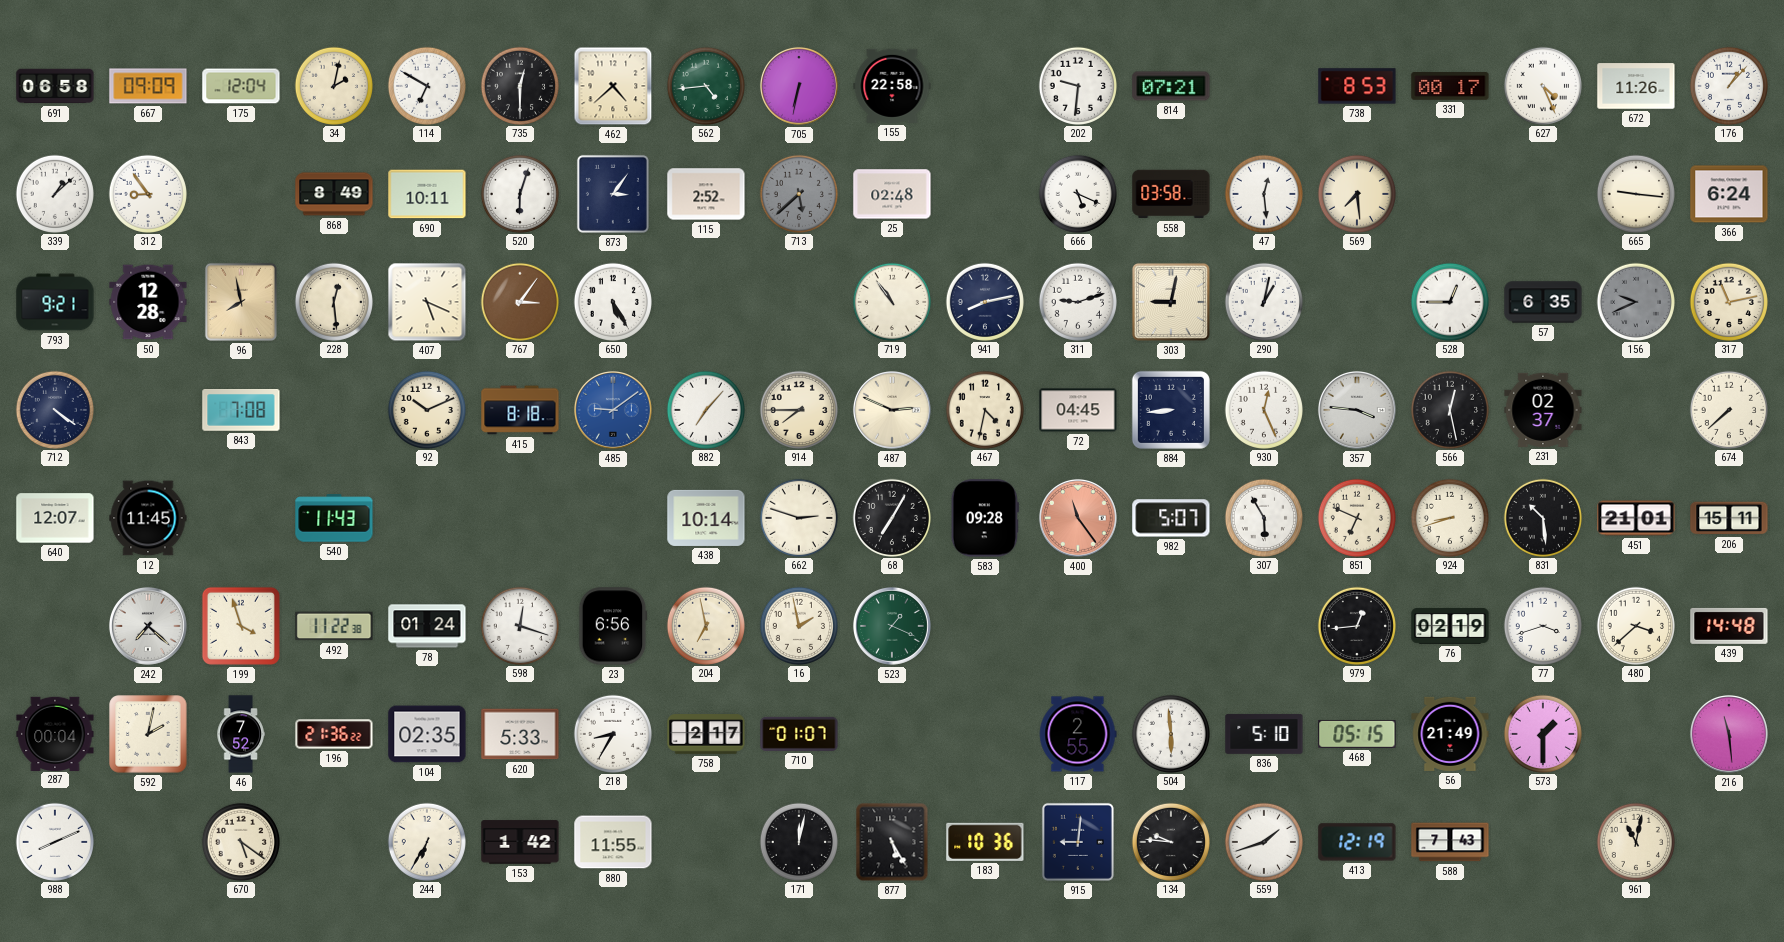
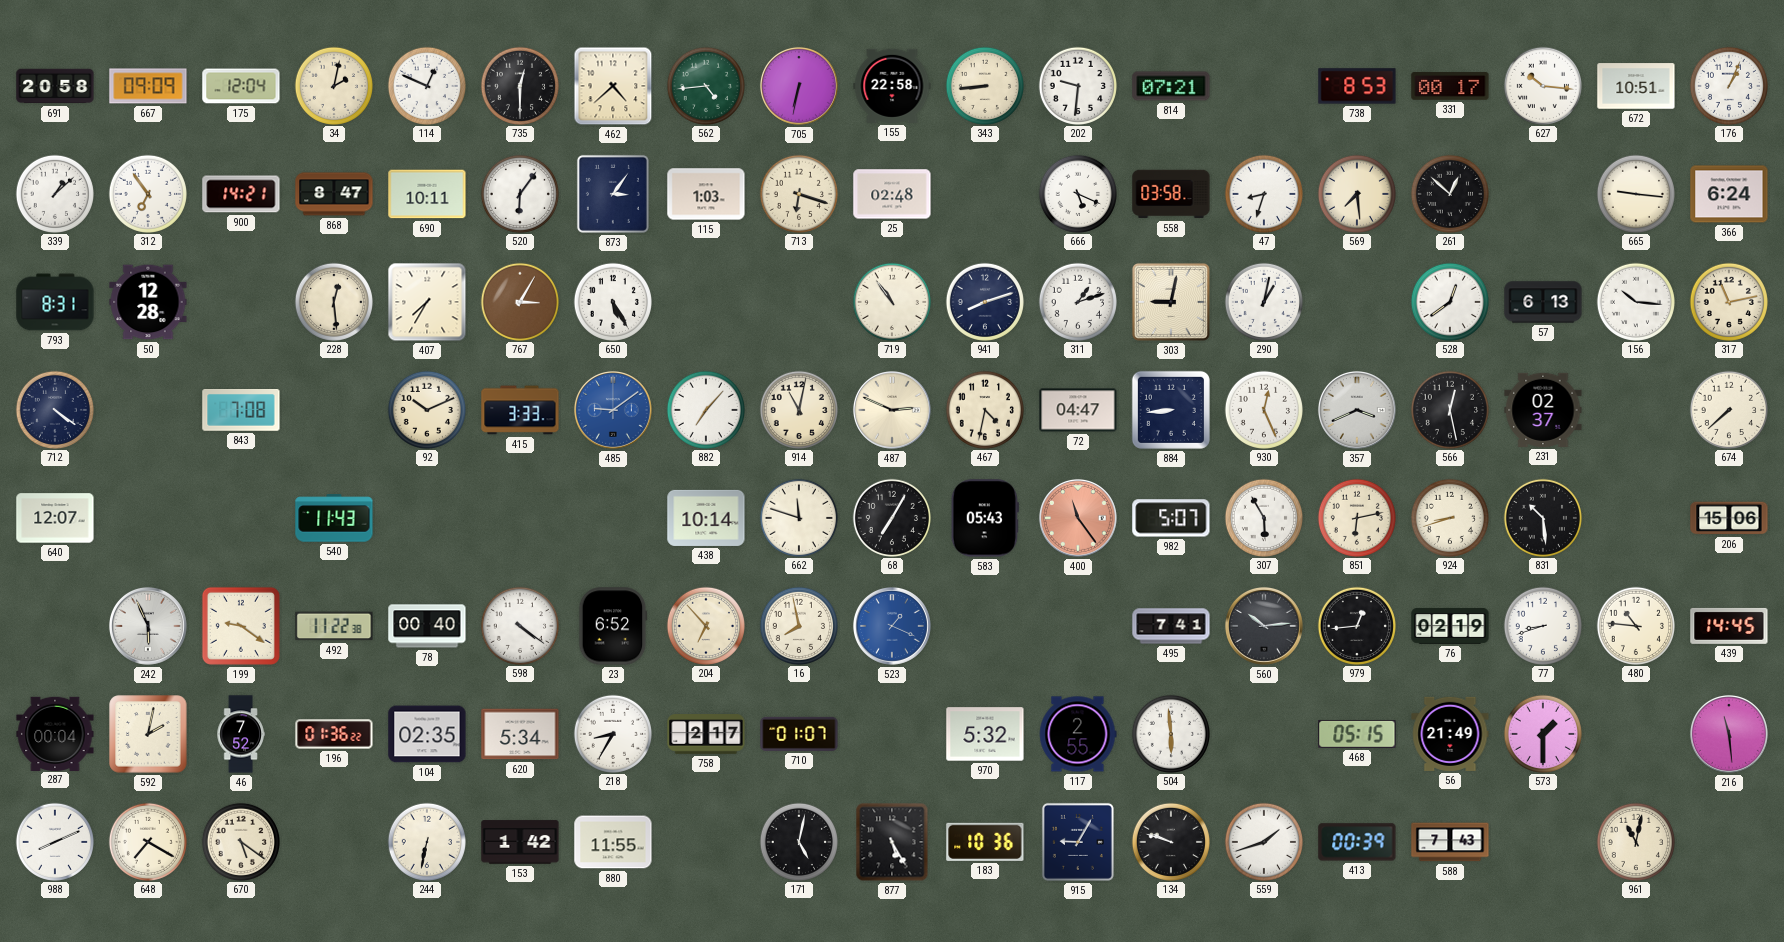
691: 06:58 -> 20:58 (55, 86)
114: 6:50 -> 12:49 (426, 85)
343: none -> 8:44 (984, 85)
627: 4:26 -> 10:16 (1542, 85)
672: 11:26 -> 10:51 (1636, 86)
176: 1:07 -> 1:04 (1728, 85)
312: 8:54 -> 6:54 (147, 193)
900: none -> 14:21 (241, 194)
868: 8:49 -> 8:47 (334, 194)
520: 6:03 -> 6:06 (519, 193)
115: 2:52 -> 1:03 (706, 194)
713: 5:38 -> 6:18 (798, 193)
713 dial: grey -> cream (798, 193)
47: 12:29 -> 8:33 (1263, 193)
261: none -> 12:52 (1449, 193)
793: 9:21 -> 8:31 (55, 302)
96: 7:58 -> none (241, 302)
407: 5:19 -> 7:35 (427, 302)
767: 3:06 -> 3:05 (519, 301)
941: 8:13 -> 8:12 (984, 301)
311: 9:12 -> 1:12 (1077, 301)
528: 12:45 -> 12:39 (1449, 301)
57: 6:35 -> 6:13 (1543, 302)
156: 9:41 -> 10:16 (1635, 301)
156 dial: grey -> white (1635, 301)
415: 8:18 -> 3:33 (520, 410)
914: 7:45 -> 11:02 (798, 409)
72: 04:45 -> 04:47 (1078, 410)
357: 3:46 -> 3:41 (1357, 410)
12: 11:45 -> none (148, 518)
662: 2:48 -> 11:48 (798, 517)
583: 09:28 -> 05:43 (985, 518)
851: 6:49 -> 6:13 (1356, 517)
451: 21:01 -> none (1636, 518)
206: 15:11 -> 15:06 (1729, 518)
242: 7:22 -> 5:56 (148, 626)
199: 3:57 -> 9:21 (241, 626)
78: 01:24 -> 00:40 (427, 626)
598: 12:18 -> 4:21 (519, 625)
23: 6:56 -> 6:52 (613, 626)
204: 6:58 -> 6:53 (705, 625)
16: 1:58 -> 7:58 (798, 625)
523 dial: green -> blue (892, 626)
495: none -> 7:41 (1171, 626)
560: none -> 10:14 (1264, 626)
77: 3:42 -> 8:42 (1542, 625)
480: 3:38 -> 10:46 (1635, 625)
439: 14:48 -> 14:45 (1729, 626)
196: 21:36 -> 01:36 (334, 734)
620: 5:33 -> 5:34 (520, 734)
970: none -> 5:32 (985, 734)
836: 5:10 -> none (1264, 734)
648: none -> 7:20 (147, 841)
244: 6:35 -> 6:32 (426, 841)
171: 12:02 -> 5:02 (798, 841)
915: 9:01 -> 9:05 (1078, 842)
134: 9:46 -> 9:48 (1170, 841)
413: 12:19 -> 00:39 (1357, 842)
